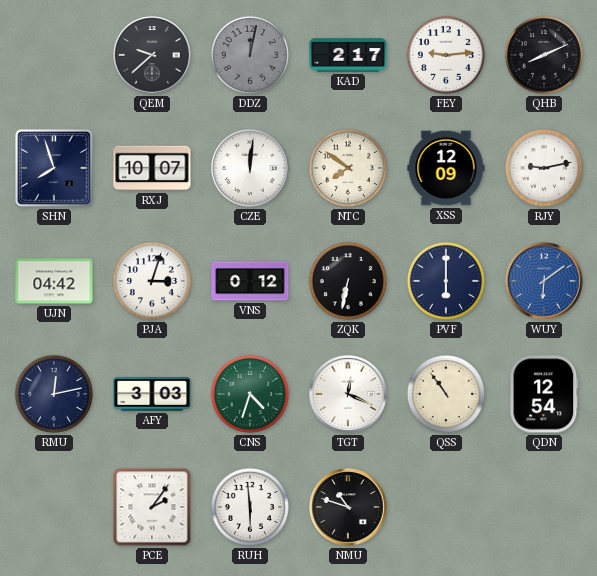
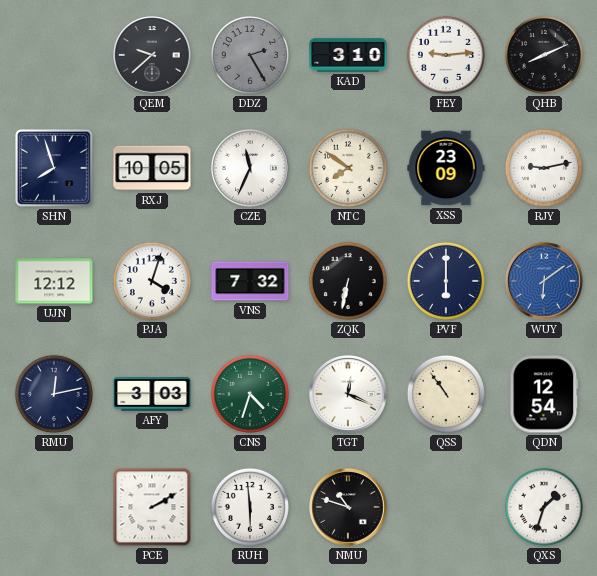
DDZ: 12:02 -> 2:25 (250, 55)
KAD: 2:17 -> 3:10 (348, 55)
RXJ: 10:07 -> 10:05 (152, 168)
CZE: 12:01 -> 11:34 (251, 169)
XSS: 12:09 -> 23:09 (446, 168)
UJN: 04:42 -> 12:12 (54, 281)
PJA: 3:03 -> 4:03 (152, 281)
VNS: 0:12 -> 7:32 (250, 281)
PCE: 2:06 -> 2:10 (152, 507)
QXS: none -> 1:33 (544, 507)
